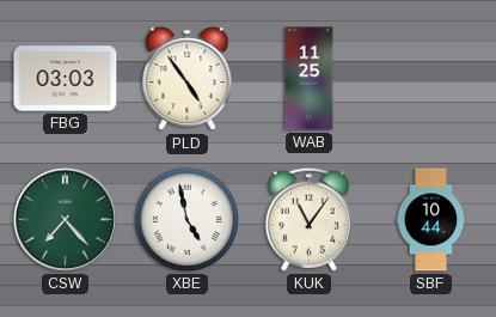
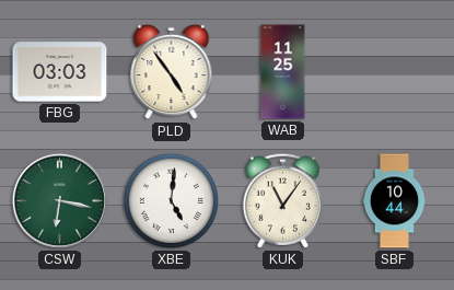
CSW: 7:23 -> 6:17 (59, 200)
XBE: 4:58 -> 5:01 (171, 200)
